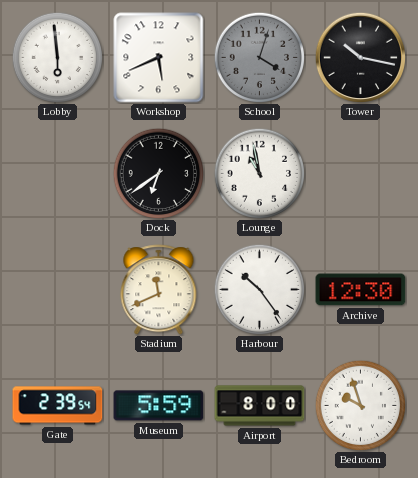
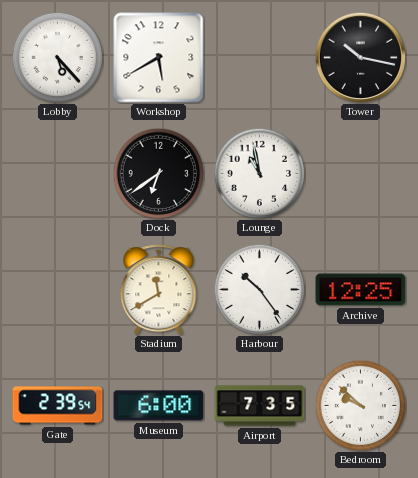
Lobby: 5:59 -> 5:23 (57, 57)
Workshop: 5:41 -> 5:40 (159, 58)
School: 4:03 -> none (259, 57)
Stadium: 11:41 -> 11:40 (159, 290)
Archive: 12:30 -> 12:25 (361, 290)
Museum: 5:59 -> 6:00 (159, 406)
Airport: 8:00 -> 7:35 (260, 406)
Bedroom: 9:57 -> 9:52 (360, 405)
